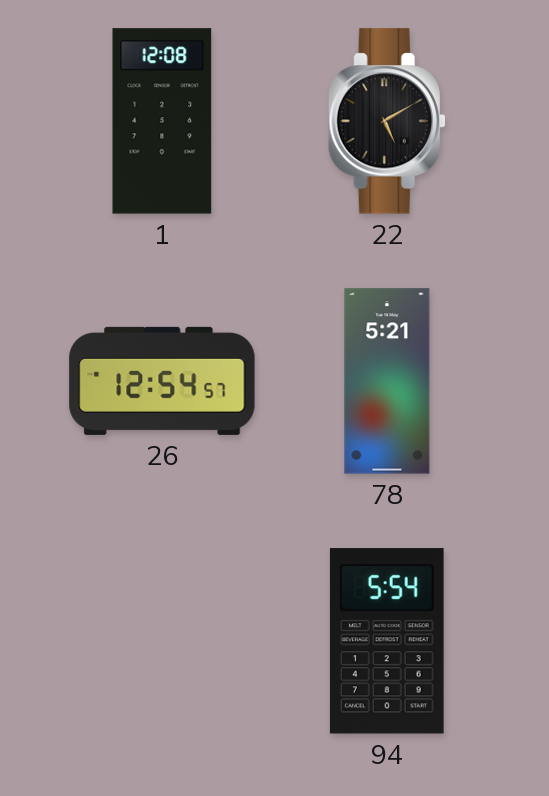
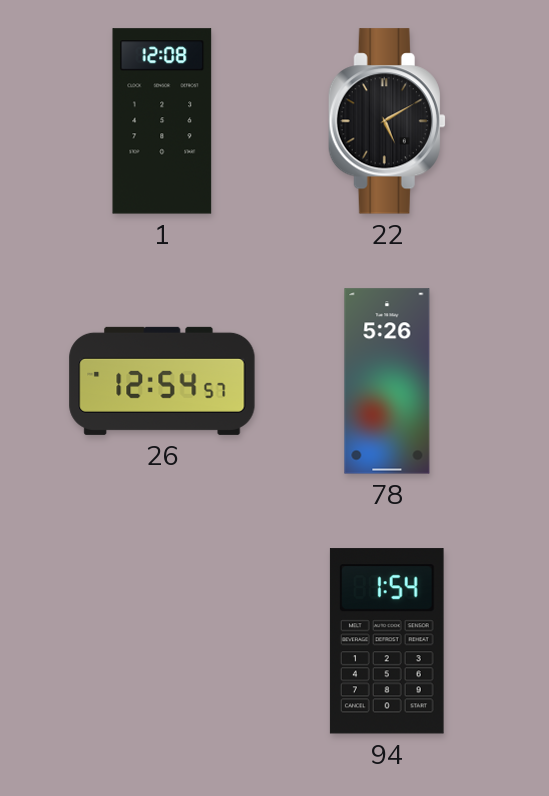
78: 5:21 -> 5:26 (387, 381)
94: 5:54 -> 1:54 (387, 641)
